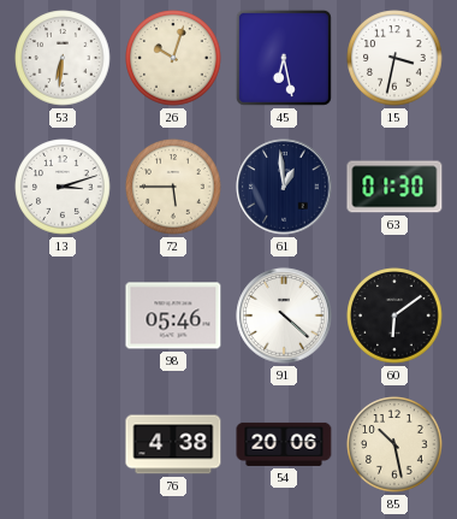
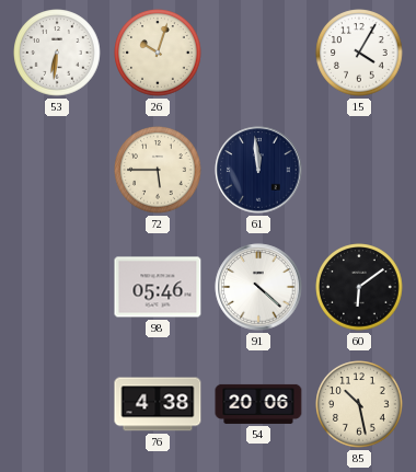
45: 6:28 -> none (284, 58)
15: 3:32 -> 4:05 (359, 53)
13: 3:12 -> none (63, 187)
61: 12:59 -> 11:59 (258, 170)
63: 01:30 -> none (394, 187)
